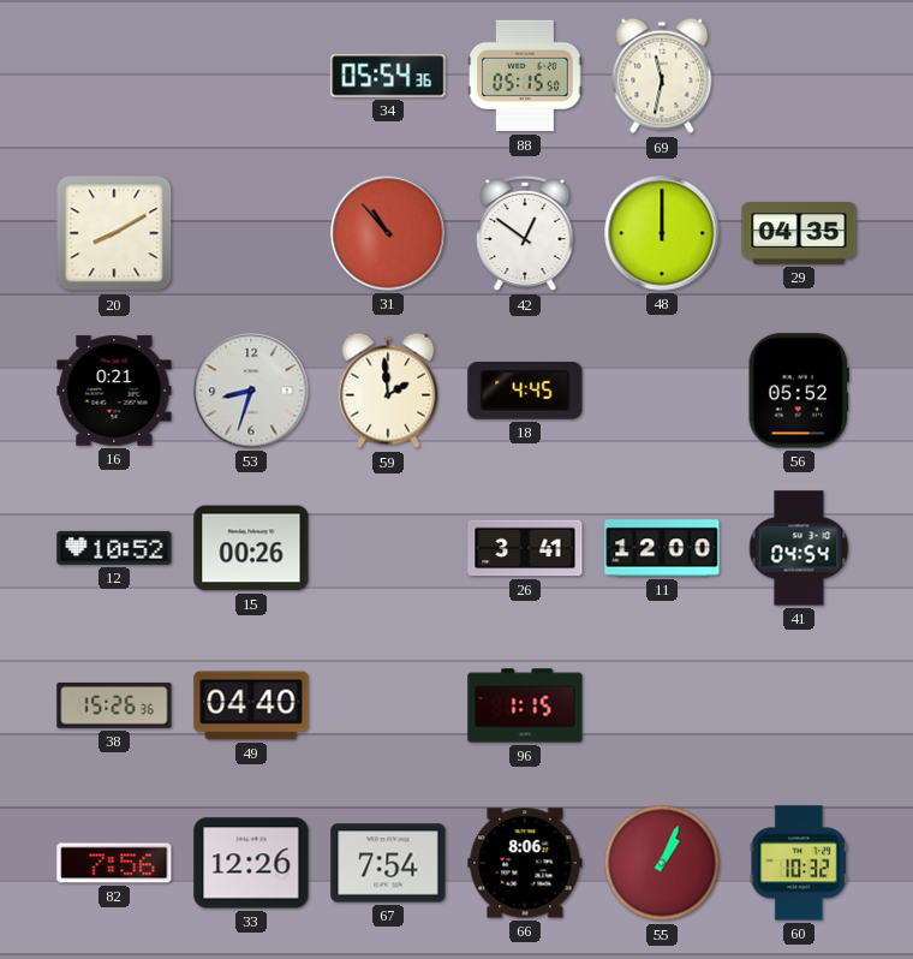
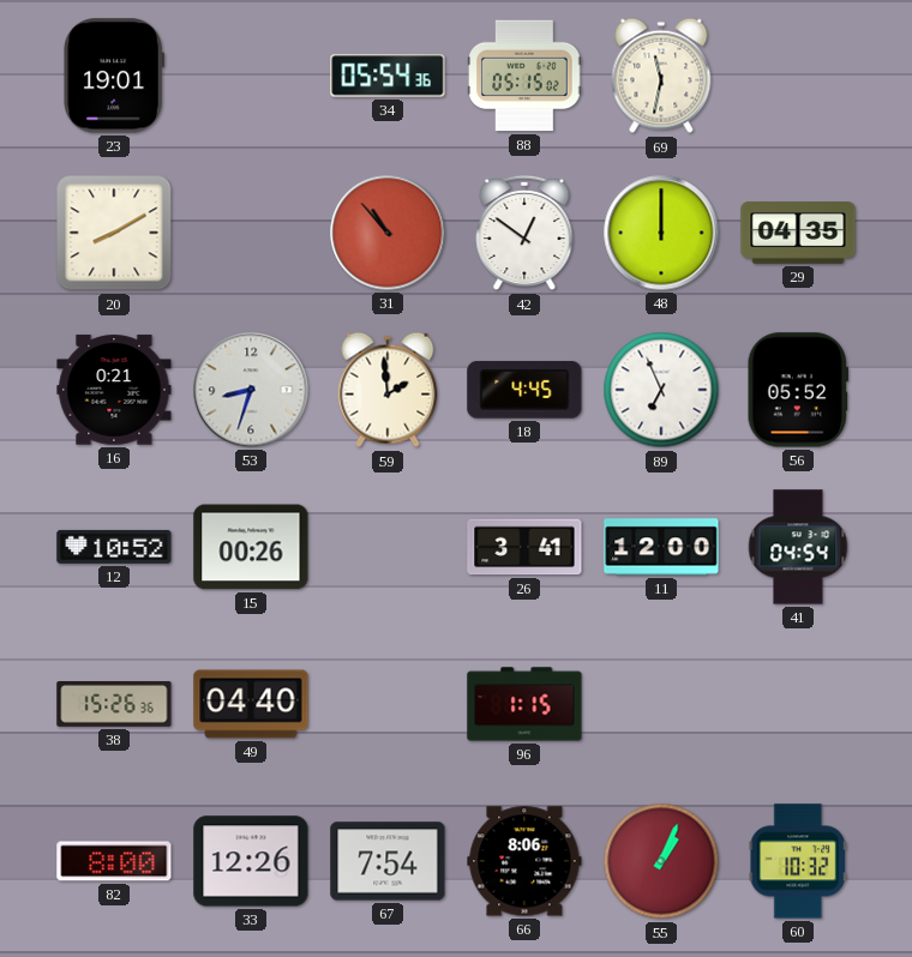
23: none -> 19:01 (113, 76)
88: 05:15:50 -> 05:15:02 (524, 76)
89: none -> 6:56 (661, 390)
82: 7:56 -> 8:00 (114, 861)
